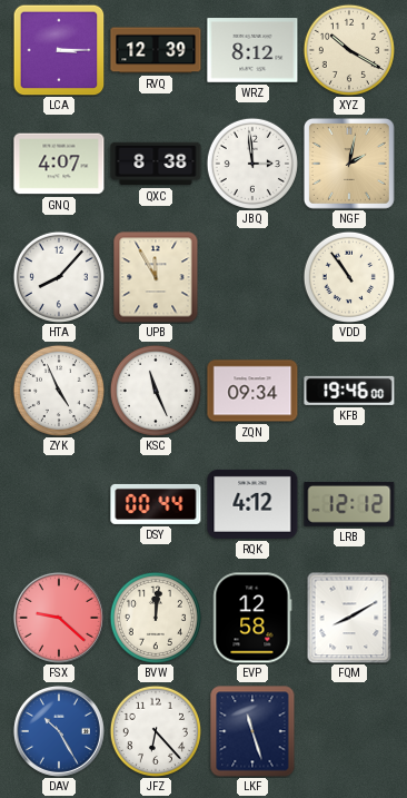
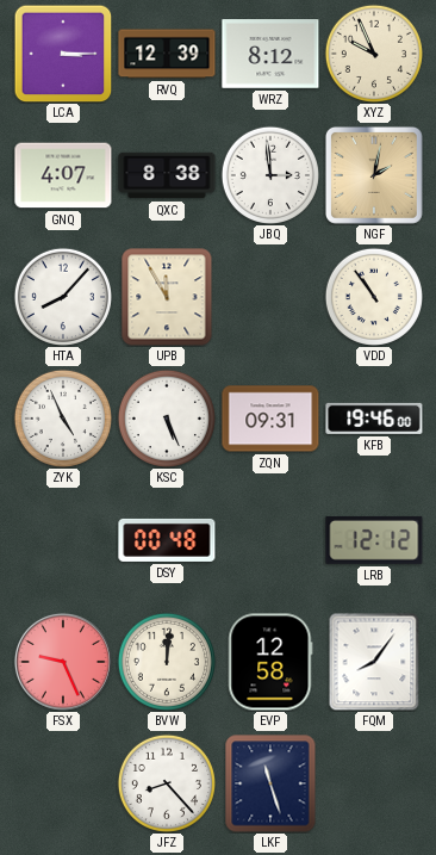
XYZ: 10:20 -> 9:56 (374, 54)
KSC: 11:26 -> 5:26 (167, 419)
ZQN: 09:34 -> 09:31 (270, 419)
DSY: 00:44 -> 00:48 (167, 540)
RQK: 4:12 -> none (252, 504)
FSX: 9:22 -> 9:26 (63, 662)
FQM: 8:10 -> 8:06 (374, 662)
DAV: 10:25 -> none (59, 731)
JFZ: 6:23 -> 8:23 (167, 783)
